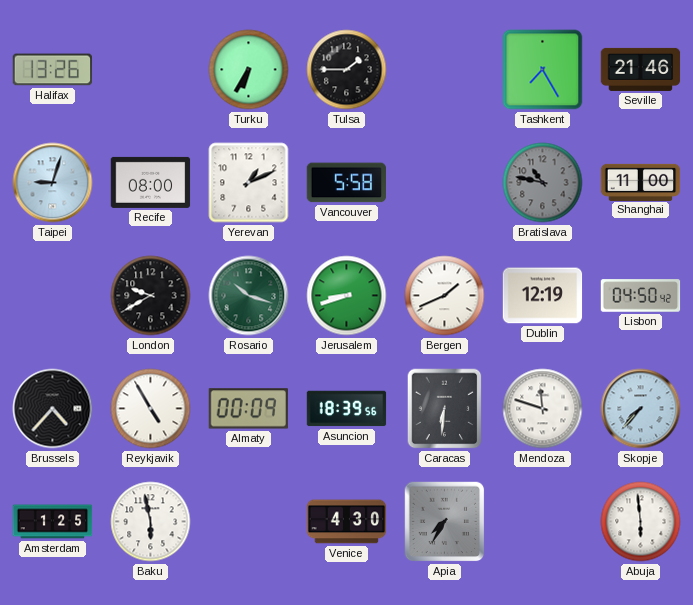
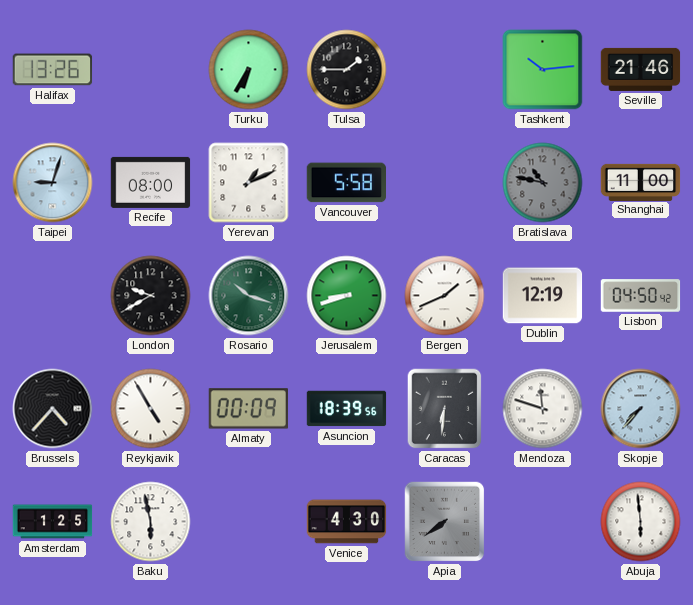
Tashkent: 7:25 -> 10:14 (543, 70)
Apia: 7:35 -> 7:39 (445, 522)
